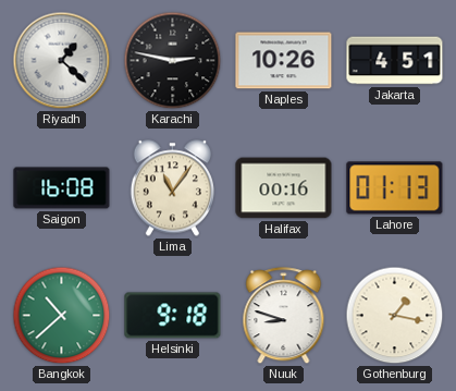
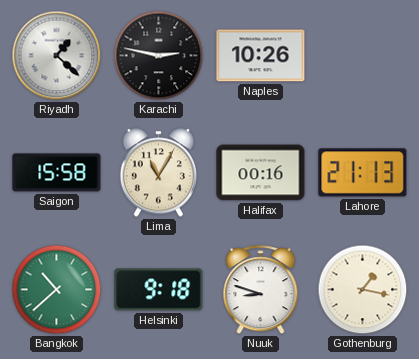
Jakarta: 4:51 -> none (395, 61)
Saigon: 16:08 -> 15:58 (57, 173)
Lima: 11:06 -> 11:05 (158, 173)
Lahore: 01:13 -> 21:13 (363, 173)
